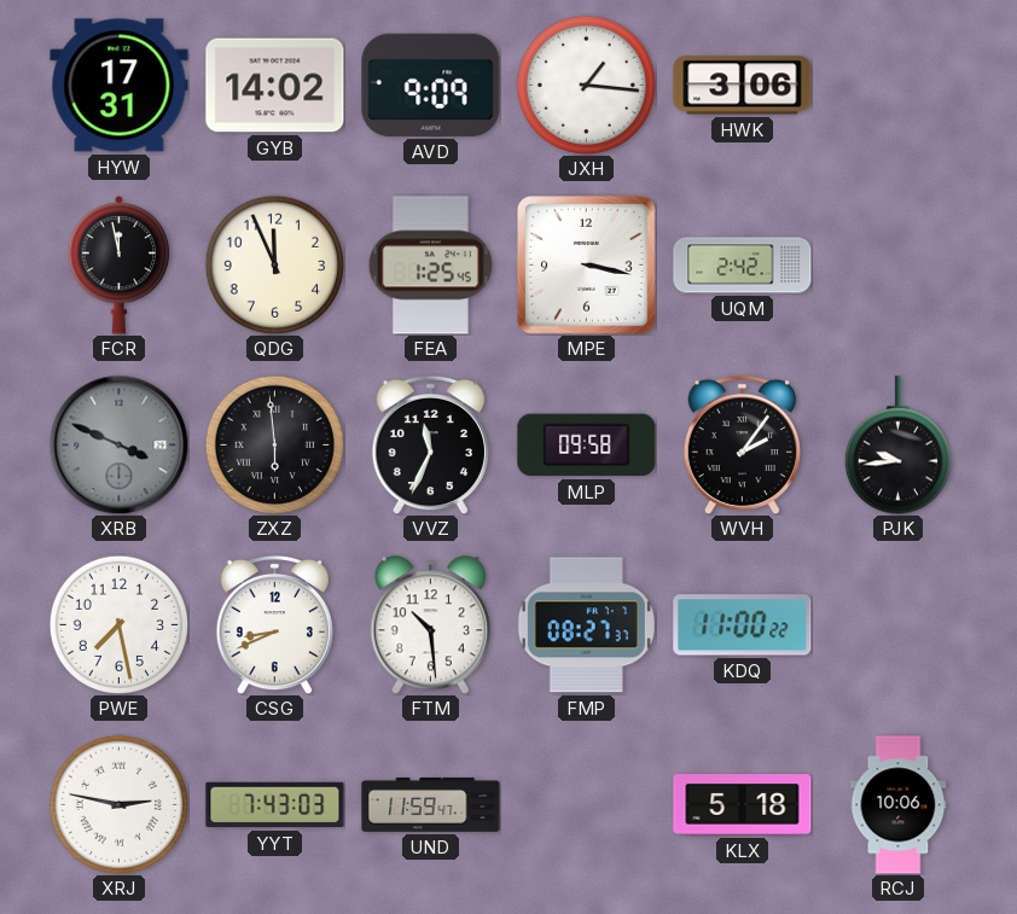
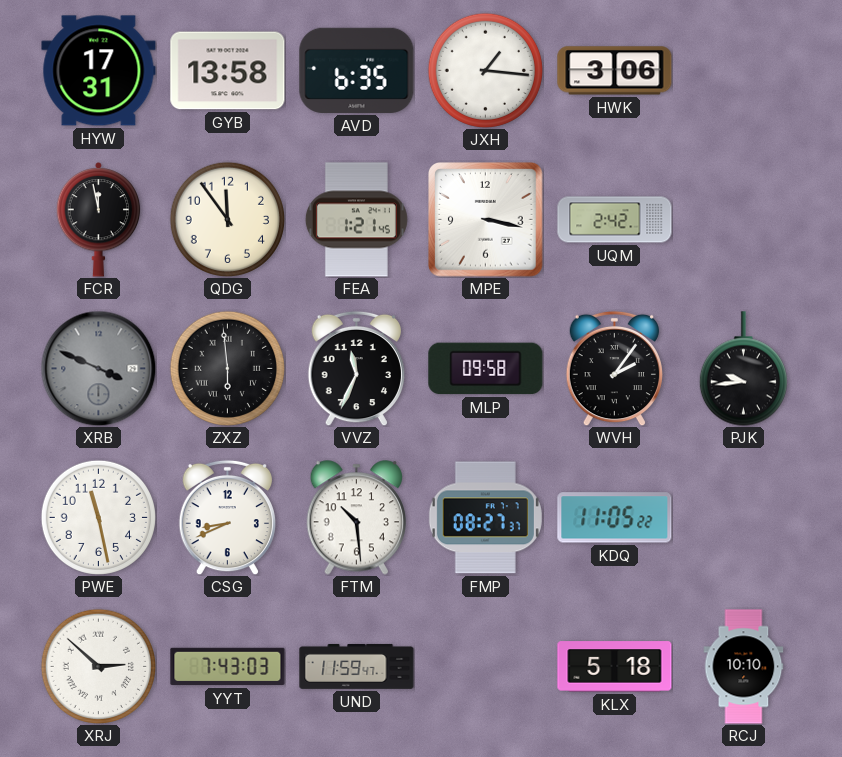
GYB: 14:02 -> 13:58 (228, 71)
AVD: 9:09 -> 6:35 (357, 70)
QDG: 11:56 -> 11:54 (227, 219)
FEA: 1:25 -> 1:21 (356, 220)
PWE: 7:28 -> 11:28 (98, 517)
KDQ: 11:00 -> 11:05 (615, 518)
XRJ: 2:47 -> 2:52 (98, 666)
RCJ: 10:06 -> 10:10 (744, 667)
